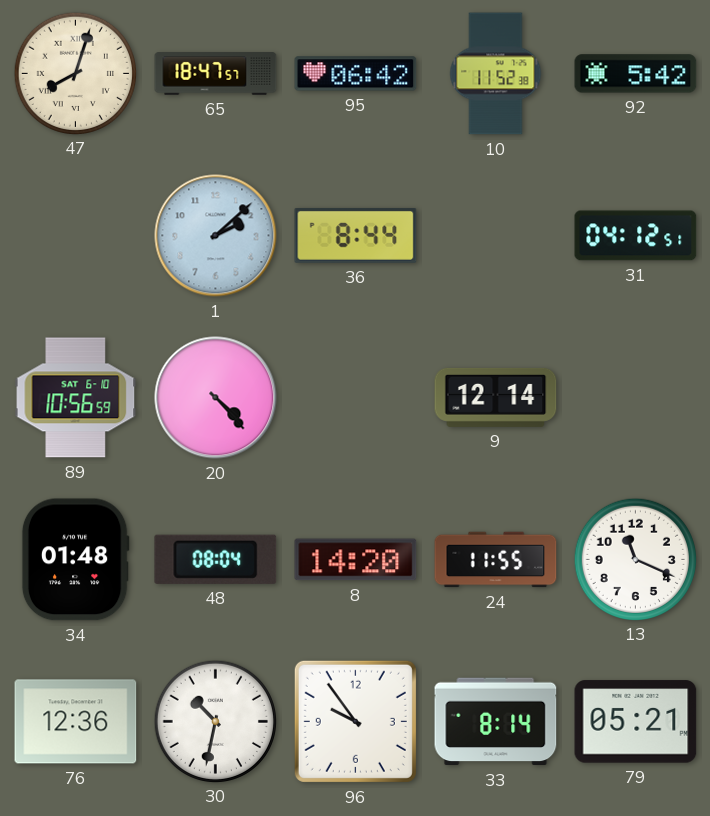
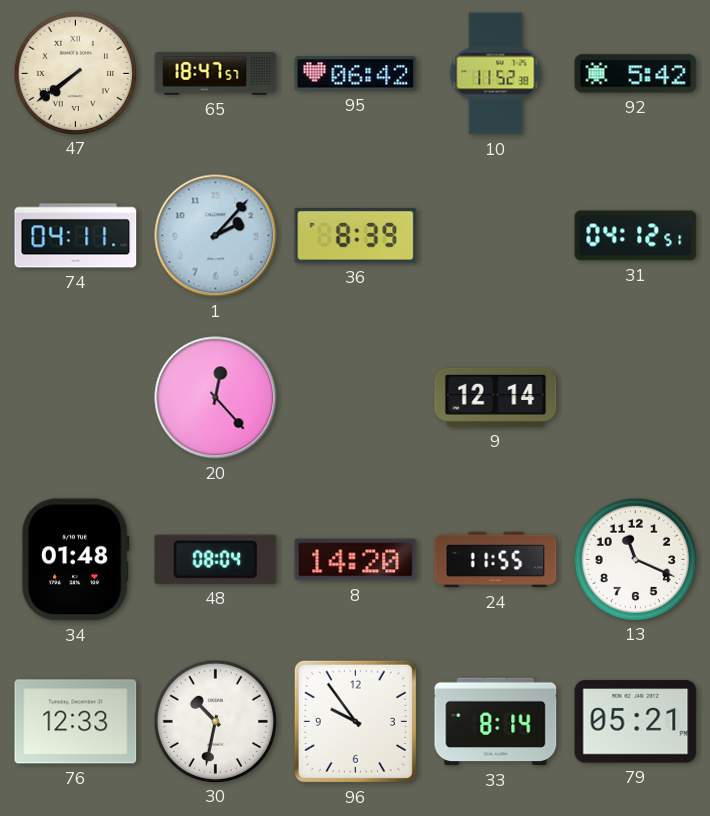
47: 8:03 -> 7:39 (75, 73)
74: none -> 04:11 (76, 236)
1: 2:08 -> 2:07 (216, 236)
36: 8:44 -> 8:39 (356, 236)
89: 10:56 -> none (76, 398)
20: 4:23 -> 12:23 (216, 398)
76: 12:36 -> 12:33 (76, 722)
